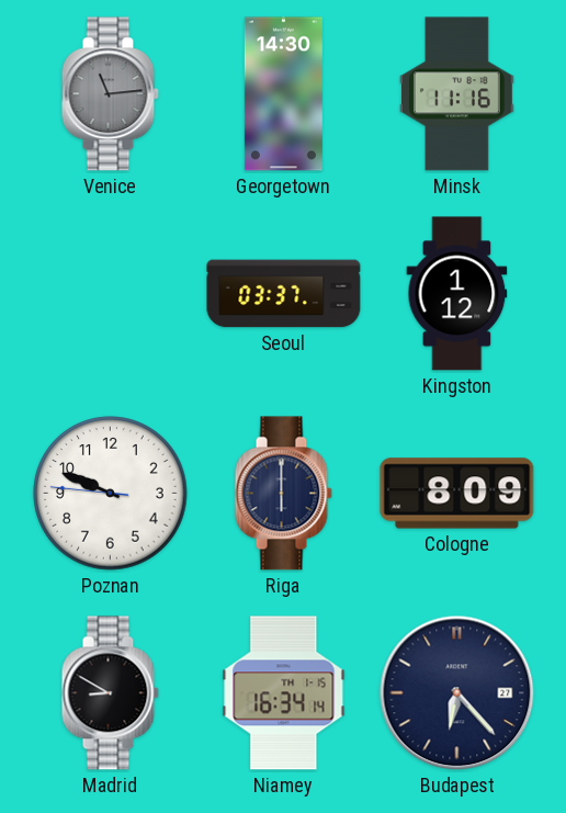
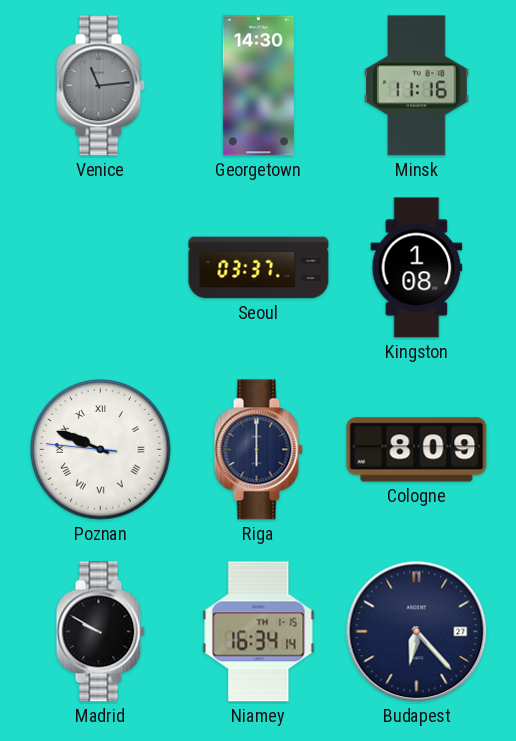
Kingston: 1:12 -> 1:08 (417, 268)
Poznan numerals: Arabic -> Roman (101, 450)
Madrid: 8:50 -> 9:50 (100, 632)
